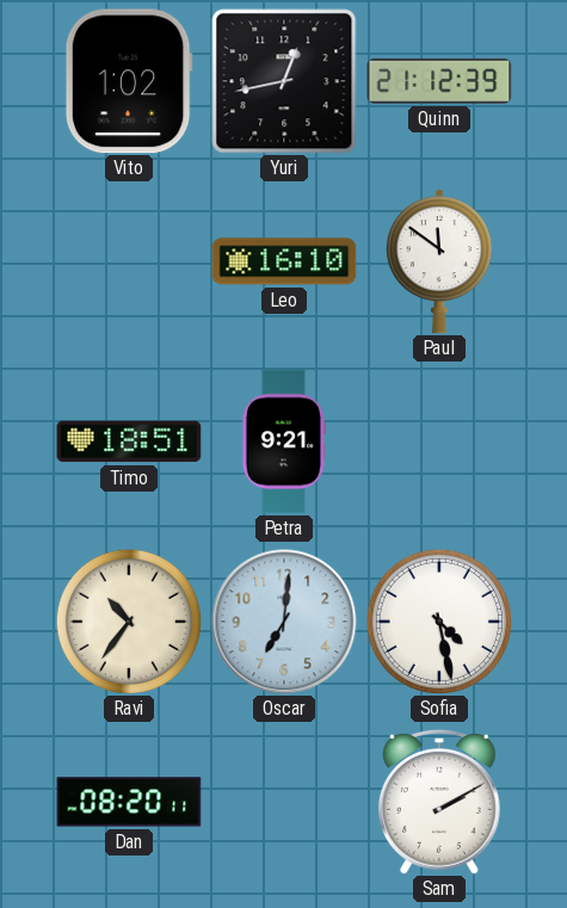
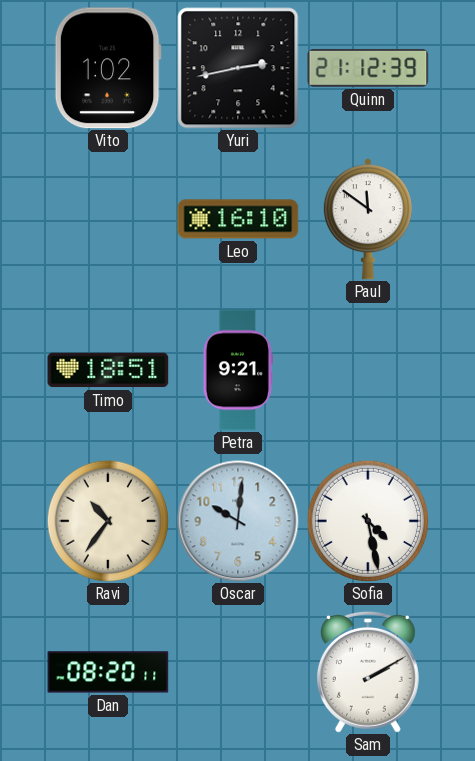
Yuri: 12:43 -> 2:43 (238, 68)
Oscar: 7:01 -> 10:01 (238, 521)
